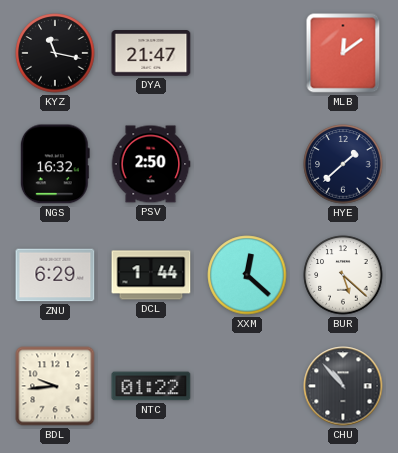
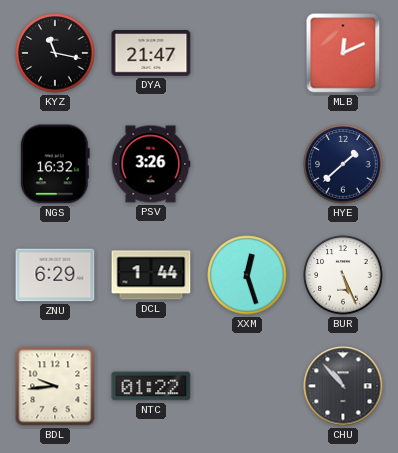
MLB: 12:09 -> 12:11 (343, 53)
PSV: 2:50 -> 3:26 (151, 164)
XXM: 12:22 -> 12:27 (247, 275)
BUR: 5:22 -> 5:26 (343, 275)
